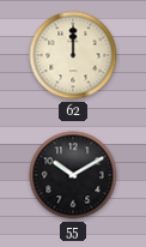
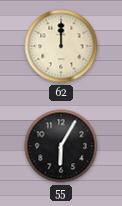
55: 10:10 -> 6:05 (61, 146)
